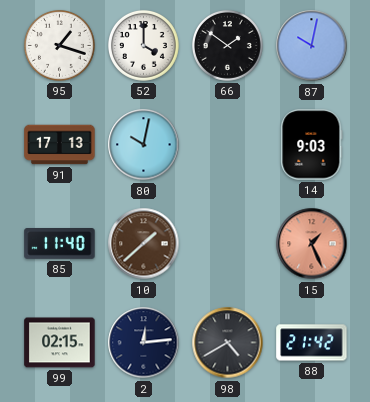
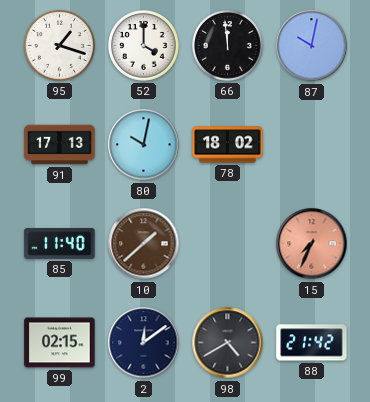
66: 1:51 -> 11:59 (227, 45)
78: none -> 18:02 (228, 145)
14: 9:03 -> none (312, 145)
15: 1:26 -> 7:34 (312, 244)
2: 12:14 -> 12:09 (144, 343)
